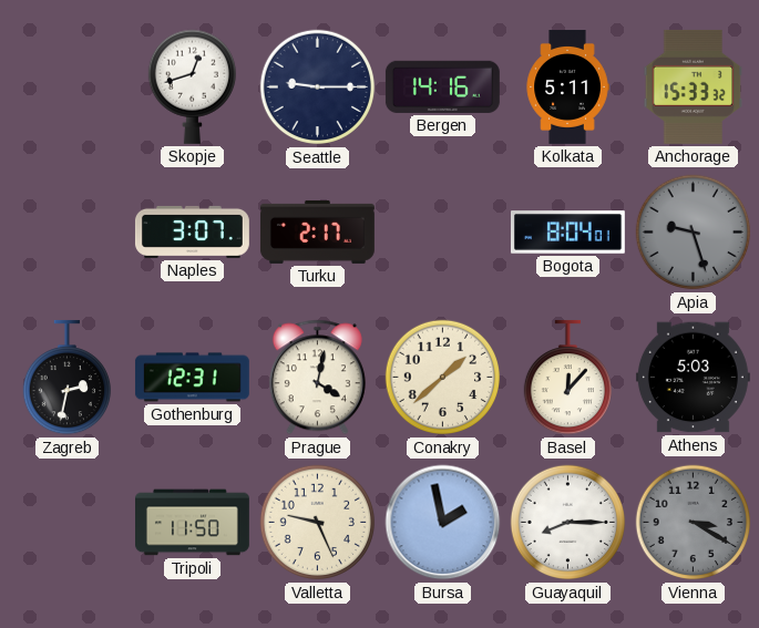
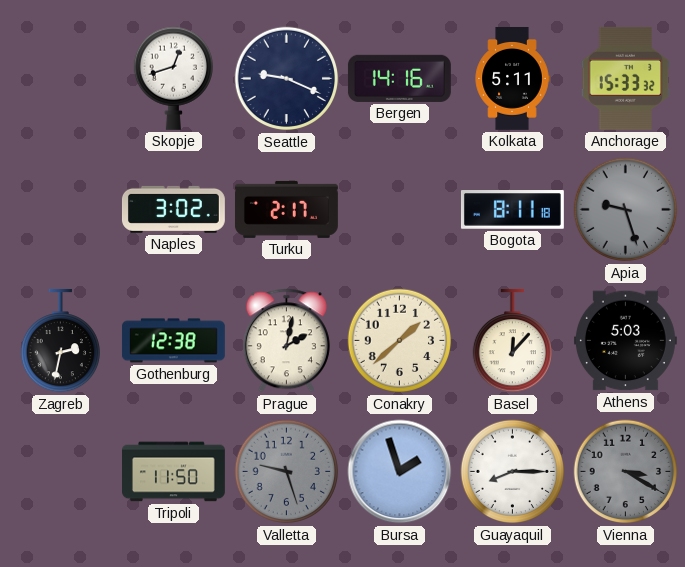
Seattle: 9:15 -> 9:19 (287, 79)
Naples: 3:07 -> 3:02 (173, 209)
Bogota: 8:04 -> 8:11 (512, 210)
Gothenburg: 12:31 -> 12:38 (173, 341)
Prague: 4:02 -> 2:02 (286, 341)
Valletta: 9:26 -> 9:27 (287, 472)
Valletta dial: cream -> grey (287, 472)
Bursa: 1:58 -> 1:57 (400, 472)
